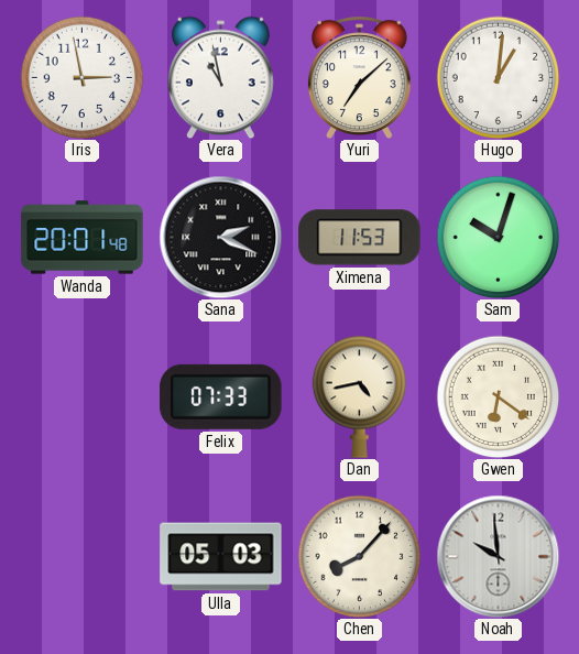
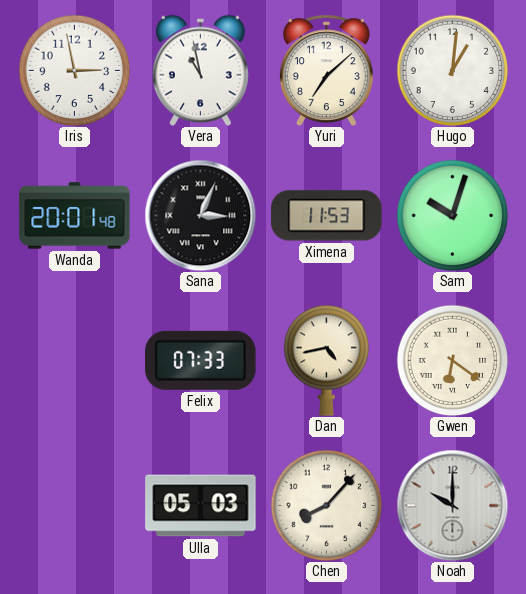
Sana: 2:19 -> 3:04 (200, 215)
Noah: 9:59 -> 10:00 (452, 505)
